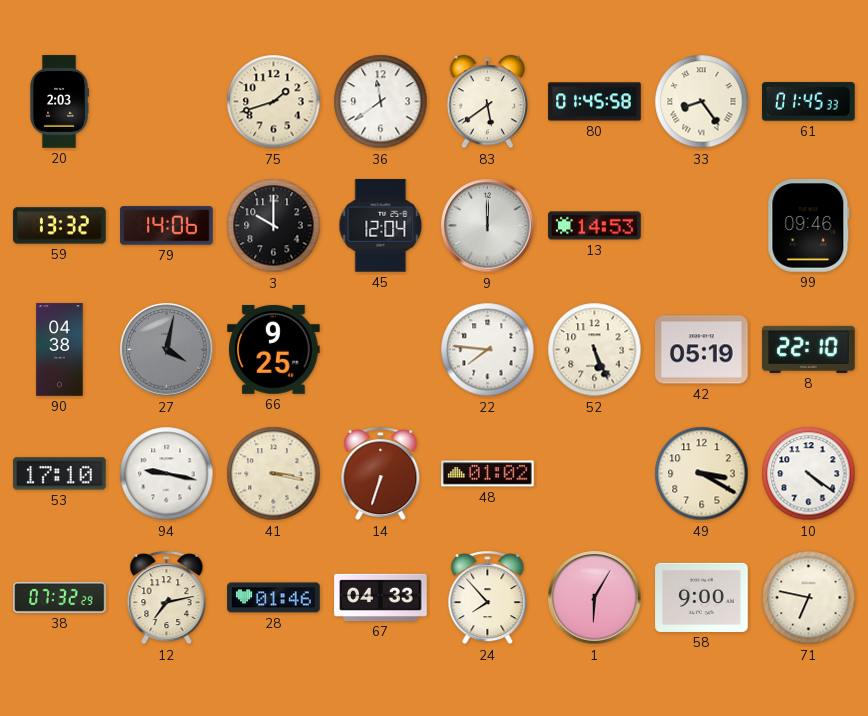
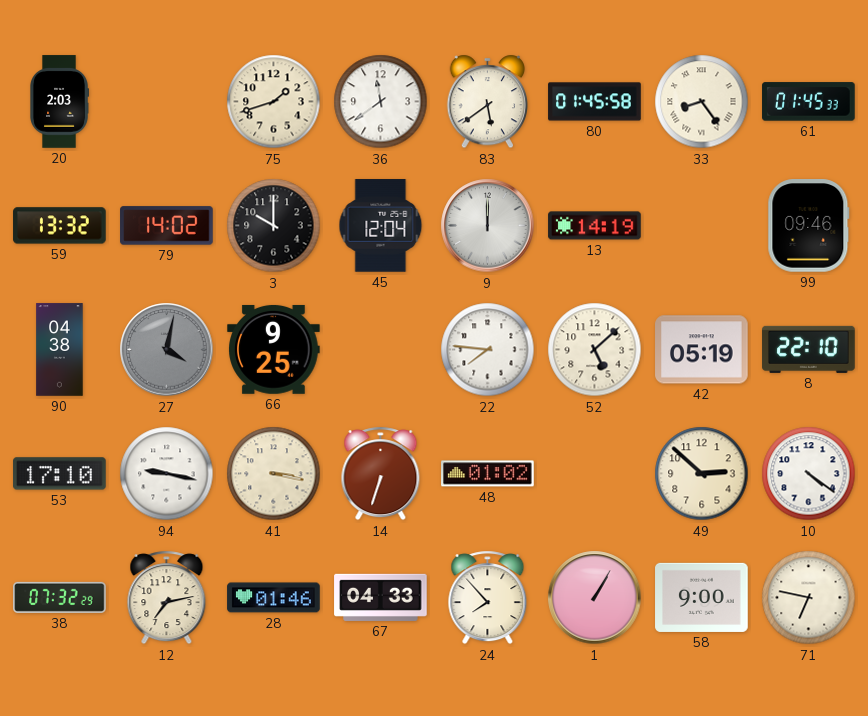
79: 14:06 -> 14:02 (167, 226)
13: 14:53 -> 14:19 (595, 226)
52: 5:26 -> 5:08 (595, 350)
49: 3:20 -> 2:52 (702, 474)
1: 6:05 -> 1:05 (595, 598)
